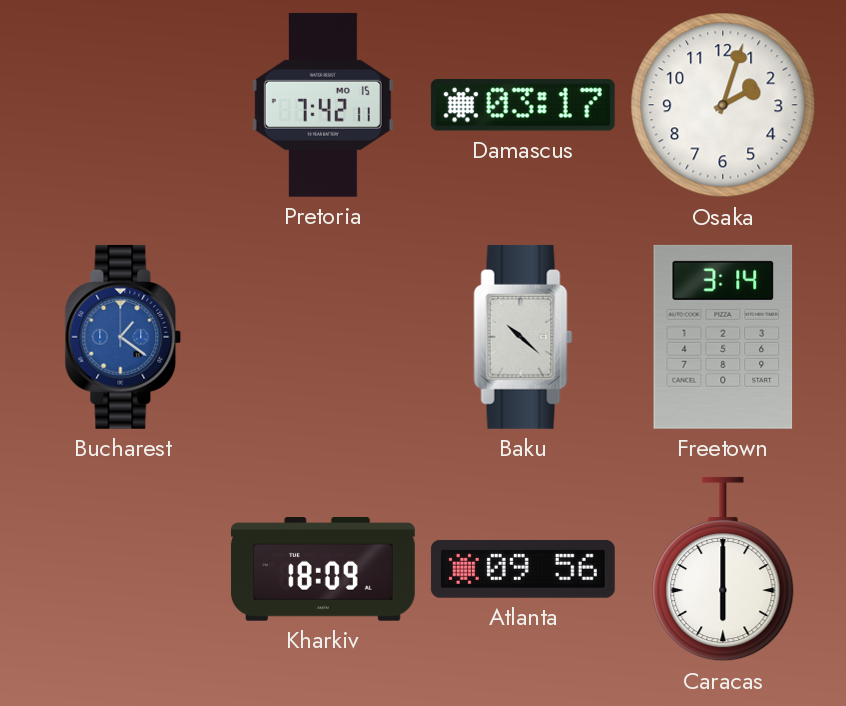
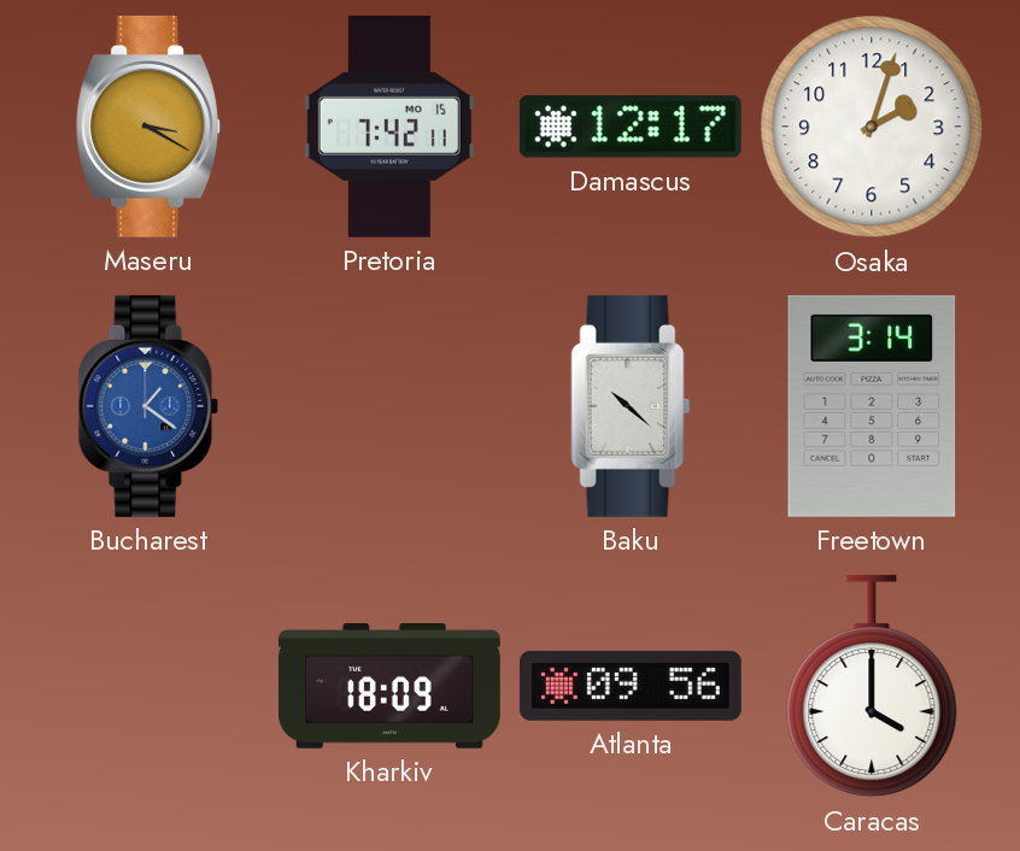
Maseru: none -> 3:20 (150, 127)
Damascus: 03:17 -> 12:17 (631, 127)
Caracas: 6:00 -> 4:00 (872, 686)
